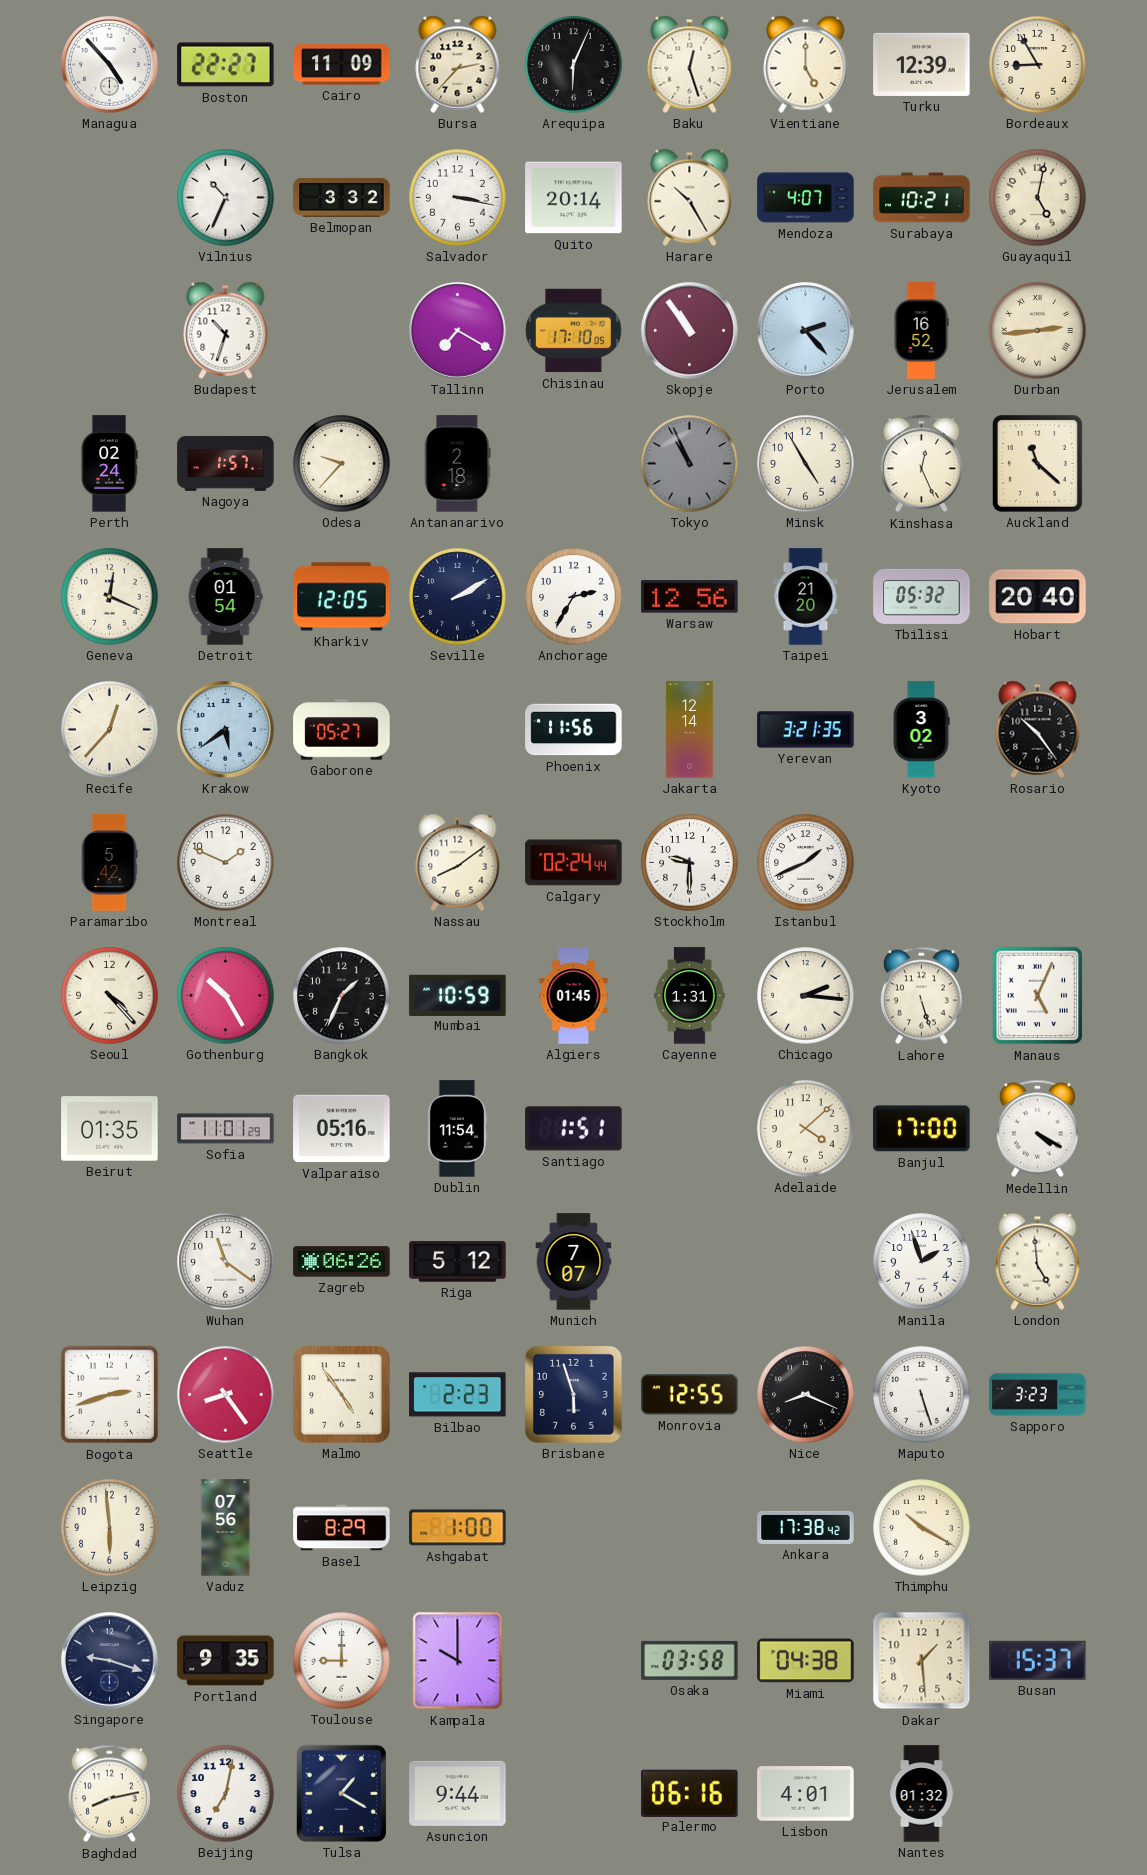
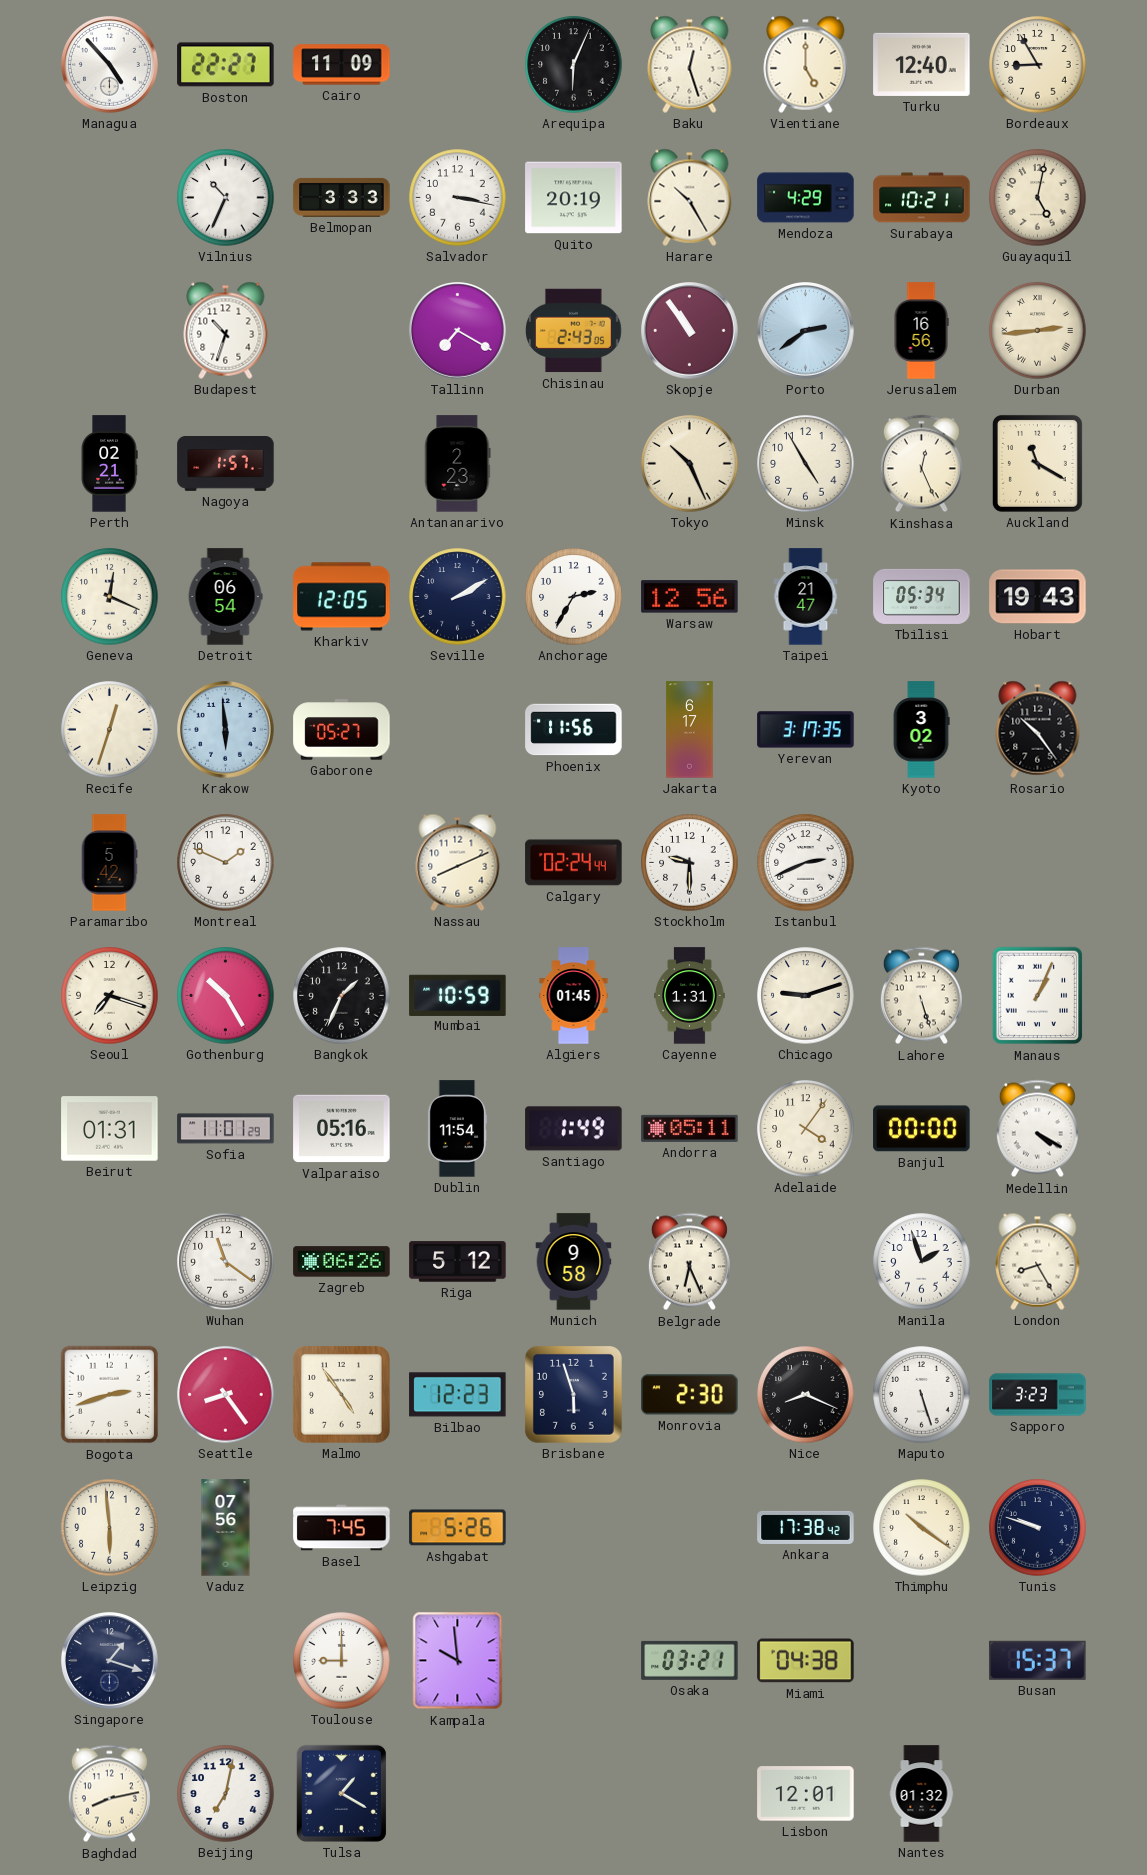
Bursa: 2:37 -> none (458, 64)
Turku: 12:39 -> 12:40 (922, 64)
Belmopan: 3:32 -> 3:33 (342, 197)
Quito: 20:14 -> 20:19 (574, 198)
Mendoza: 4:07 -> 4:29 (806, 198)
Chisinau: 17:10 -> 2:43 (574, 331)
Porto: 2:23 -> 2:39 (806, 331)
Jerusalem: 16:52 -> 16:56 (921, 331)
Perth: 02:24 -> 02:21 (109, 464)
Odesa: 9:37 -> none (342, 464)
Antananarivo: 2:18 -> 2:23 (458, 464)
Tokyo: 10:56 -> 10:26 (690, 464)
Tokyo dial: grey -> cream (690, 464)
Auckland: 11:22 -> 11:20 (1037, 463)
Detroit: 01:54 -> 06:54 (225, 597)
Taipei: 21:20 -> 21:47 (806, 597)
Tbilisi: 05:32 -> 05:34 (922, 596)
Hobart: 20:40 -> 19:43 (1038, 597)
Recife: 12:37 -> 12:33 (110, 730)
Krakow: 5:39 -> 5:59 (226, 730)
Jakarta: 12:14 -> 6:17 (690, 730)
Yerevan: 3:21 -> 3:17 (806, 730)
Nassau: 8:09 -> 8:11 (458, 862)
Istanbul: 1:41 -> 2:41 (806, 863)
Seoul: 4:23 -> 7:18 (110, 996)
Chicago: 2:16 -> 9:12 (806, 996)
Manaus: 5:04 -> 1:04 (1038, 996)
Beirut: 01:35 -> 01:31 (110, 1129)
Santiago: 1:51 -> 1:49 (574, 1129)
Andorra: none -> 05:11 (690, 1128)
Adelaide: 4:08 -> 4:06 (806, 1129)
Banjul: 17:00 -> 00:00 (922, 1129)
Munich: 7:07 -> 9:58 (574, 1262)
Belgrade: none -> 6:26 (689, 1262)
London: 4:59 -> 8:25 (1038, 1261)
Bilbao: 2:23 -> 12:23 (458, 1395)
Monrovia: 12:55 -> 2:30 (690, 1395)
Basel: 8:29 -> 7:45 (342, 1528)
Ashgabat: 1:00 -> 5:26 (458, 1528)
Thimphu: 10:20 -> 10:21 (922, 1528)
Tunis: none -> 9:48 (1038, 1528)
Singapore: 9:18 -> 1:18 (110, 1661)
Portland: 9:35 -> none (226, 1661)
Kampala: 10:00 -> 9:59 (458, 1661)
Osaka: 03:58 -> 03:21 (690, 1660)
Dakar: 1:29 -> none (922, 1661)
Asuncion: 9:44 -> none (458, 1793)
Palermo: 06:16 -> none (690, 1793)
Lisbon: 4:01 -> 12:01 (806, 1794)
